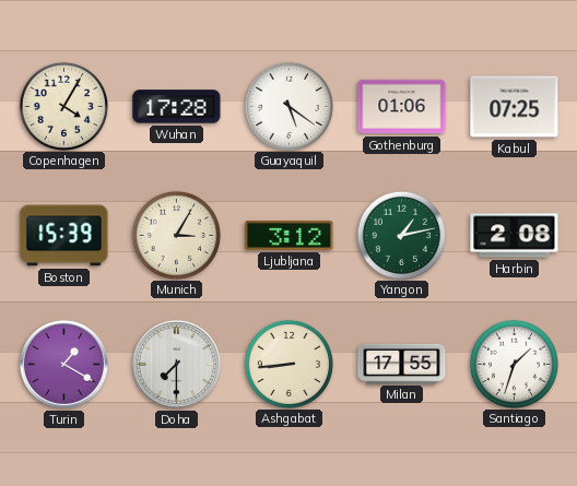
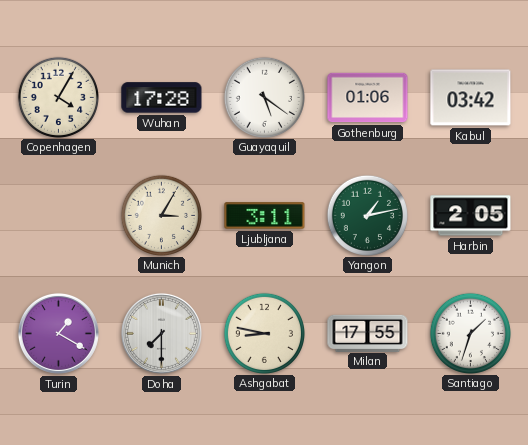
Kabul: 07:25 -> 03:42 (471, 98)
Boston: 15:39 -> none (64, 236)
Ljubljana: 3:12 -> 3:11 (265, 216)
Harbin: 2:08 -> 2:05 (471, 216)
Ashgabat: 8:44 -> 8:47 (264, 333)
